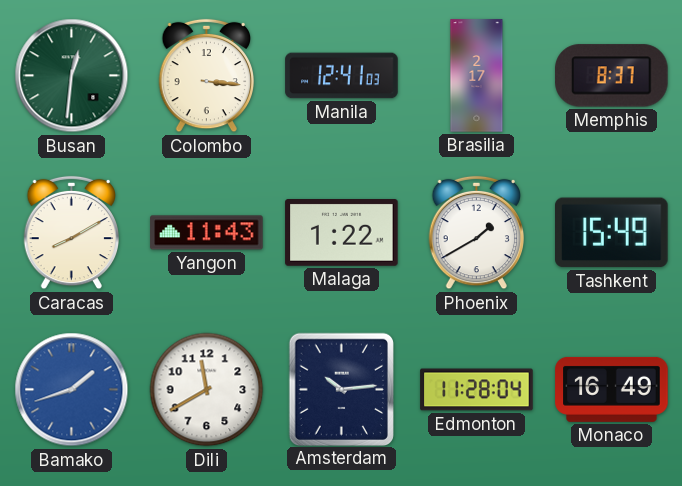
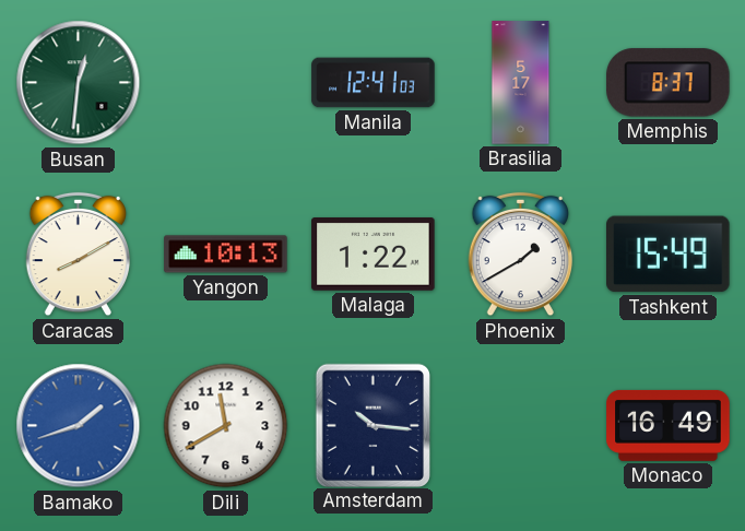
Colombo: 3:16 -> none (206, 76)
Brasilia: 2:17 -> 5:17 (521, 83)
Yangon: 11:43 -> 10:13 (226, 255)
Amsterdam: 10:14 -> 10:16 (372, 425)
Edmonton: 11:28 -> none (477, 390)
